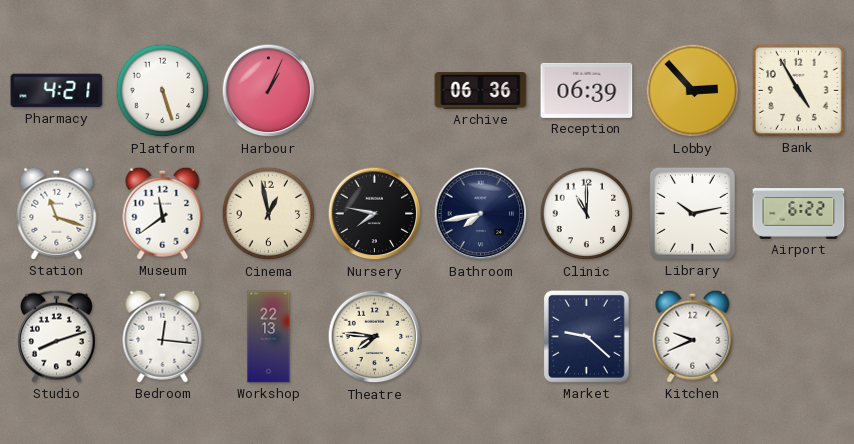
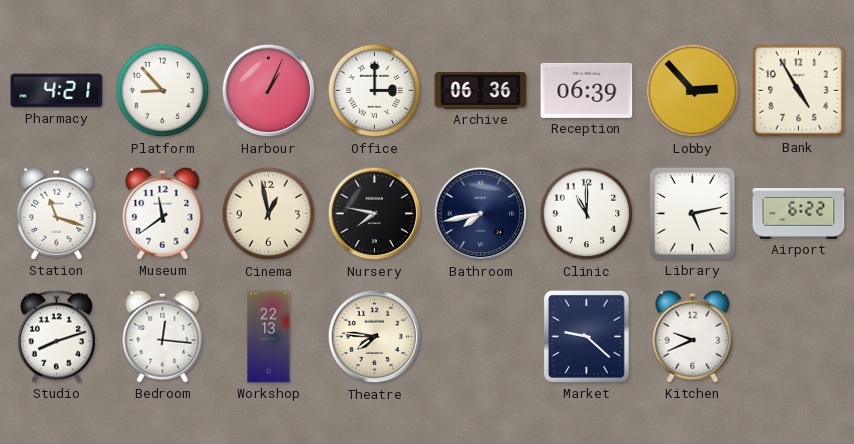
Platform: 5:27 -> 8:53 (163, 91)
Office: none -> 3:00 (375, 91)
Library: 10:13 -> 5:13 (692, 213)
